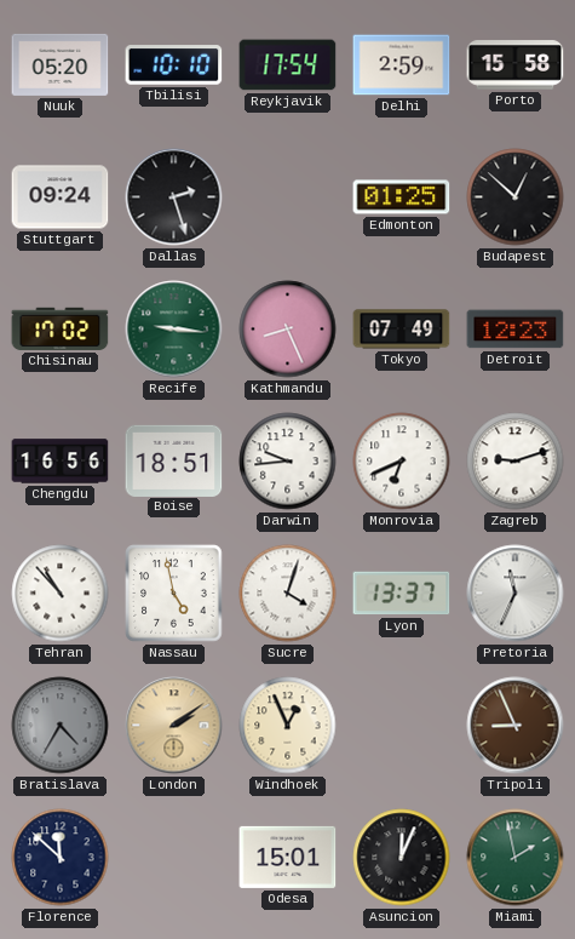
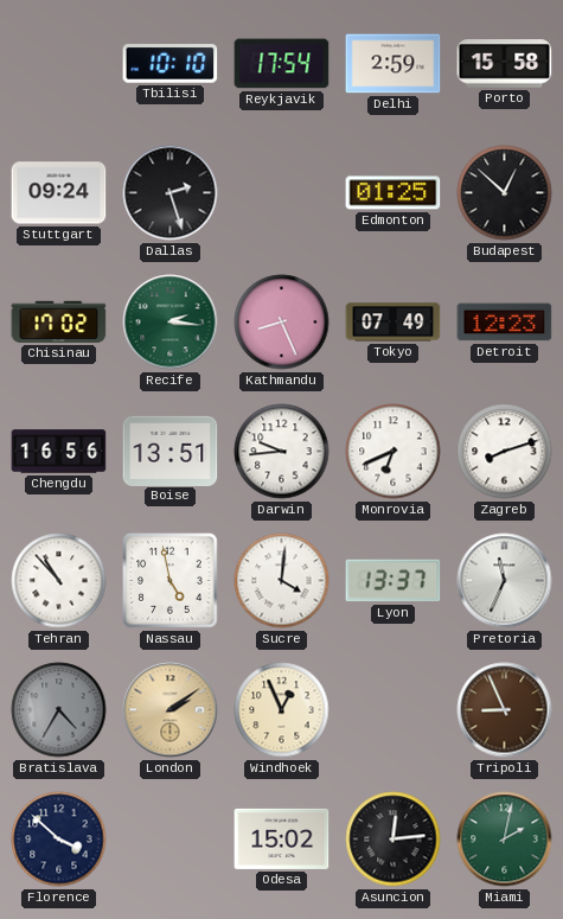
Nuuk: 05:20 -> none (61, 64)
Recife: 9:16 -> 2:16 (171, 323)
Boise: 18:51 -> 13:51 (171, 451)
Zagreb: 9:12 -> 8:12 (505, 452)
Sucre: 4:03 -> 4:01 (282, 581)
Florence: 11:52 -> 3:52 (59, 840)
Odesa: 15:01 -> 15:02 (282, 838)
Asuncion: 12:04 -> 12:14 (394, 840)
Miami: 1:58 -> 2:02 (505, 840)
